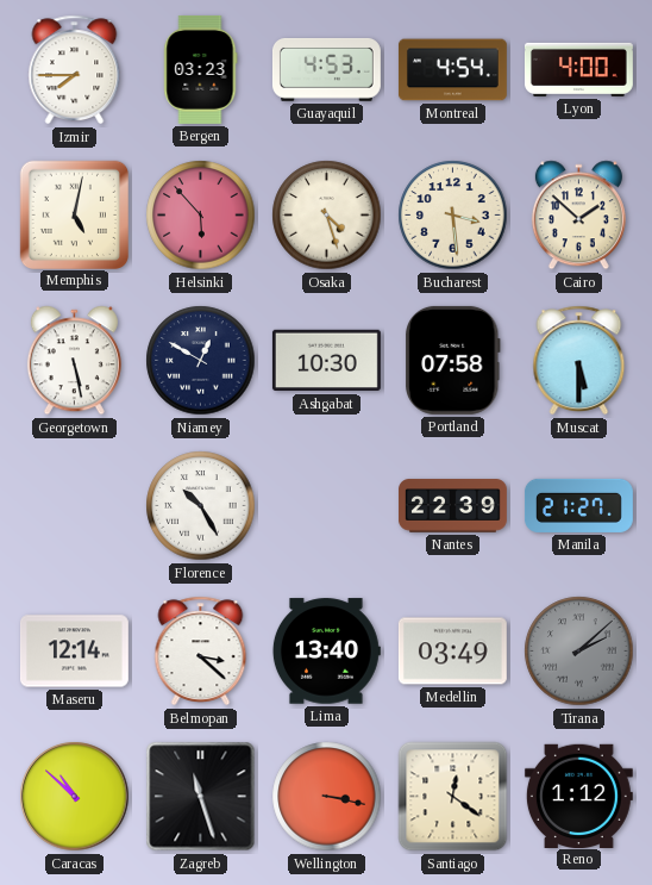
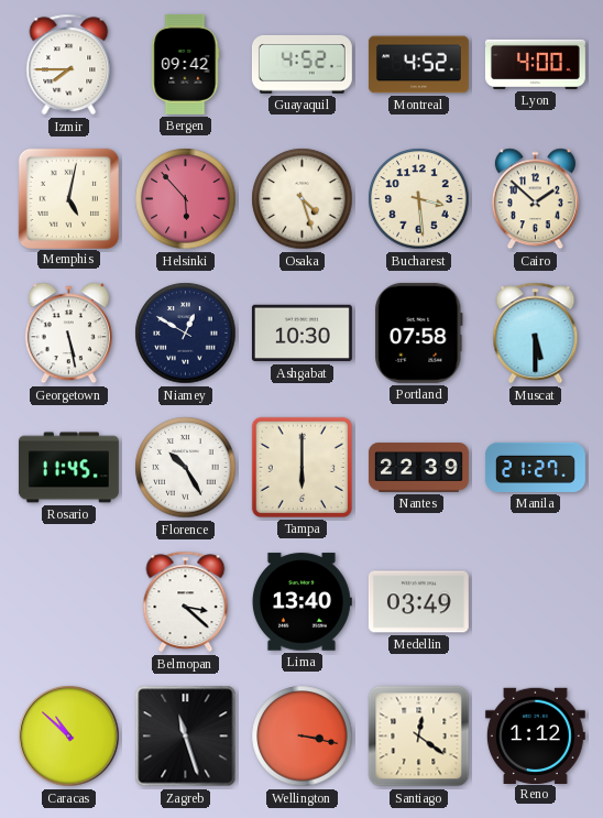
Bergen: 03:23 -> 09:42 (186, 64)
Guayaquil: 4:53 -> 4:52 (301, 64)
Montreal: 4:54 -> 4:52 (418, 65)
Rosario: none -> 11:45 (68, 468)
Tampa: none -> 6:00 (301, 467)
Maseru: 12:14 -> none (74, 652)
Tirana: 2:08 -> none (579, 652)
